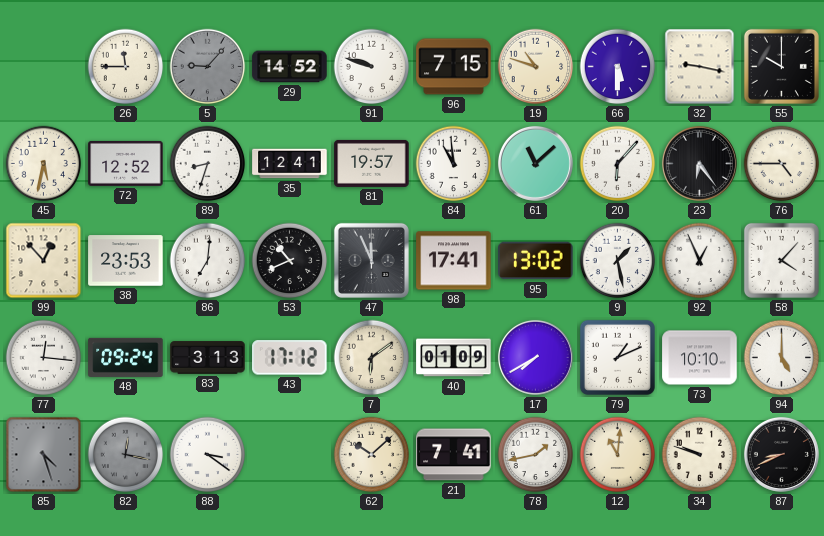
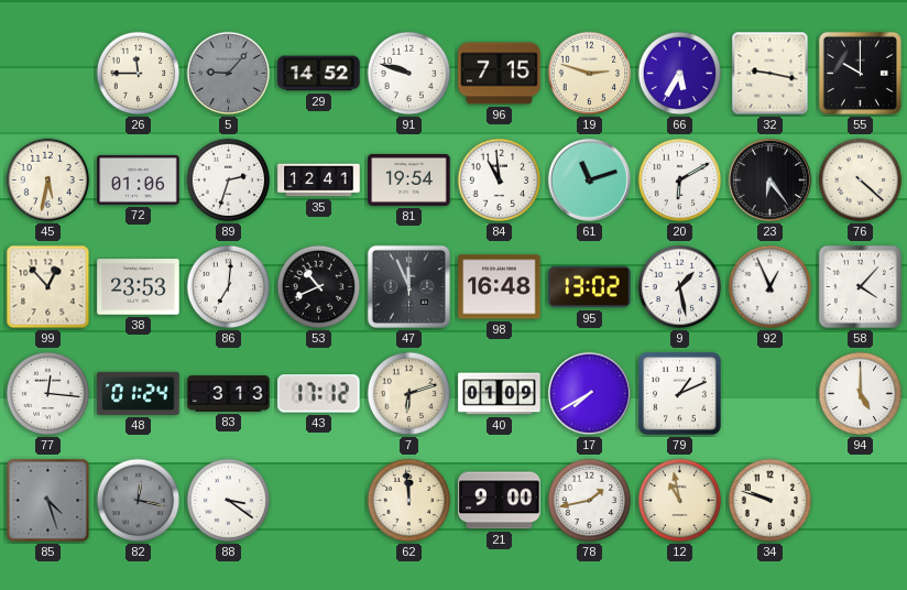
19: 10:48 -> 2:48 (590, 74)
66: 5:30 -> 5:35 (680, 74)
72: 12:52 -> 01:06 (139, 179)
89: 8:33 -> 2:33 (229, 181)
81: 19:57 -> 19:54 (409, 179)
61: 11:08 -> 11:12 (589, 179)
20: 6:07 -> 6:10 (680, 181)
76: 4:45 -> 4:22 (861, 181)
98: 17:41 -> 16:48 (500, 287)
48: 09:24 -> 01:24 (139, 393)
7: 6:09 -> 6:12 (409, 394)
73: 10:10 -> none (700, 358)
62: 10:08 -> 11:59 (409, 501)
21: 7:41 -> 9:00 (500, 501)
12: 11:01 -> 10:58 (680, 501)
87: 8:41 -> none (781, 454)
